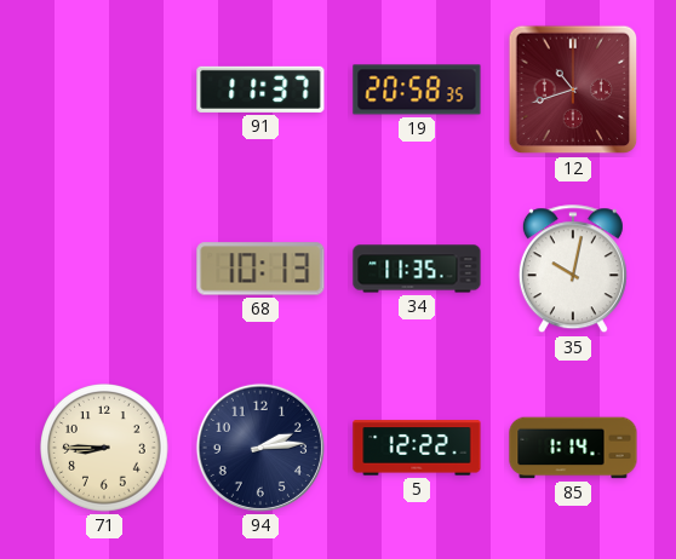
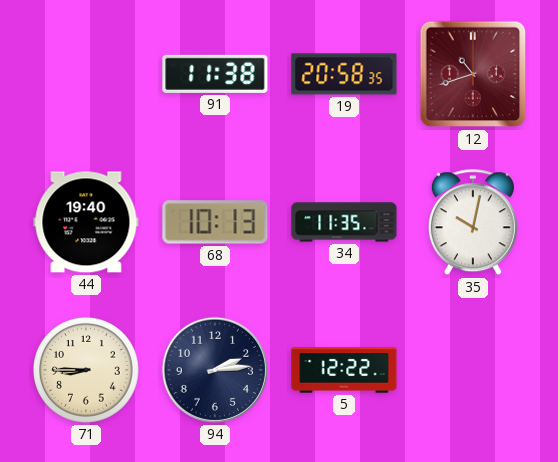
91: 11:37 -> 11:38 (215, 74)
44: none -> 19:40 (86, 222)
85: 1:14 -> none (573, 448)
